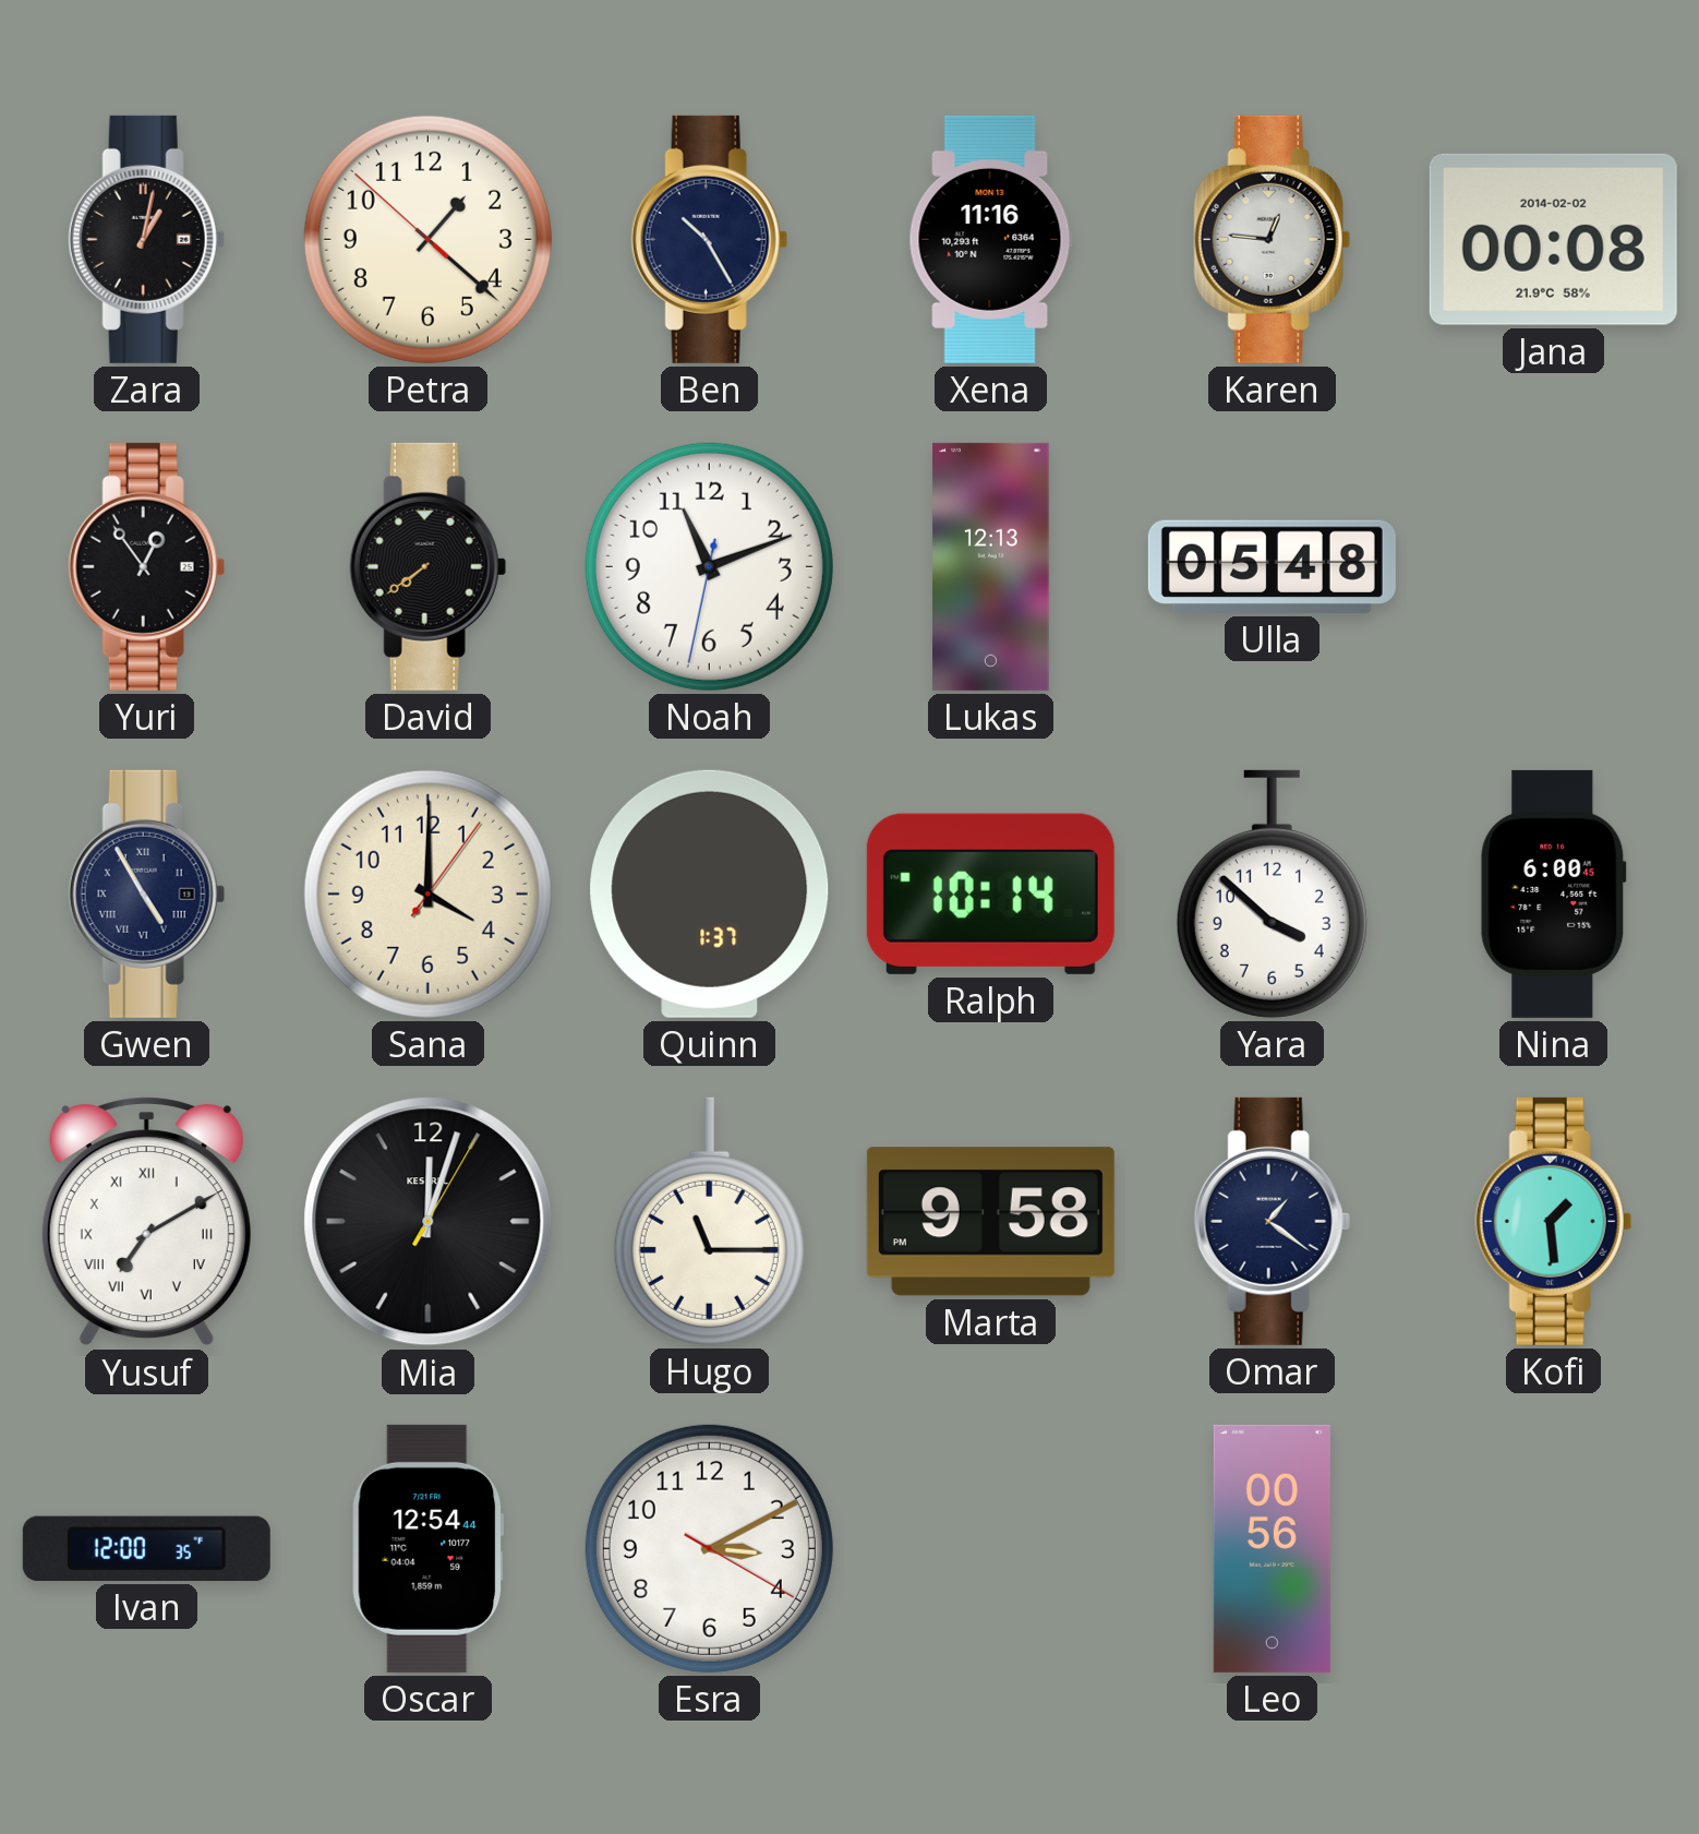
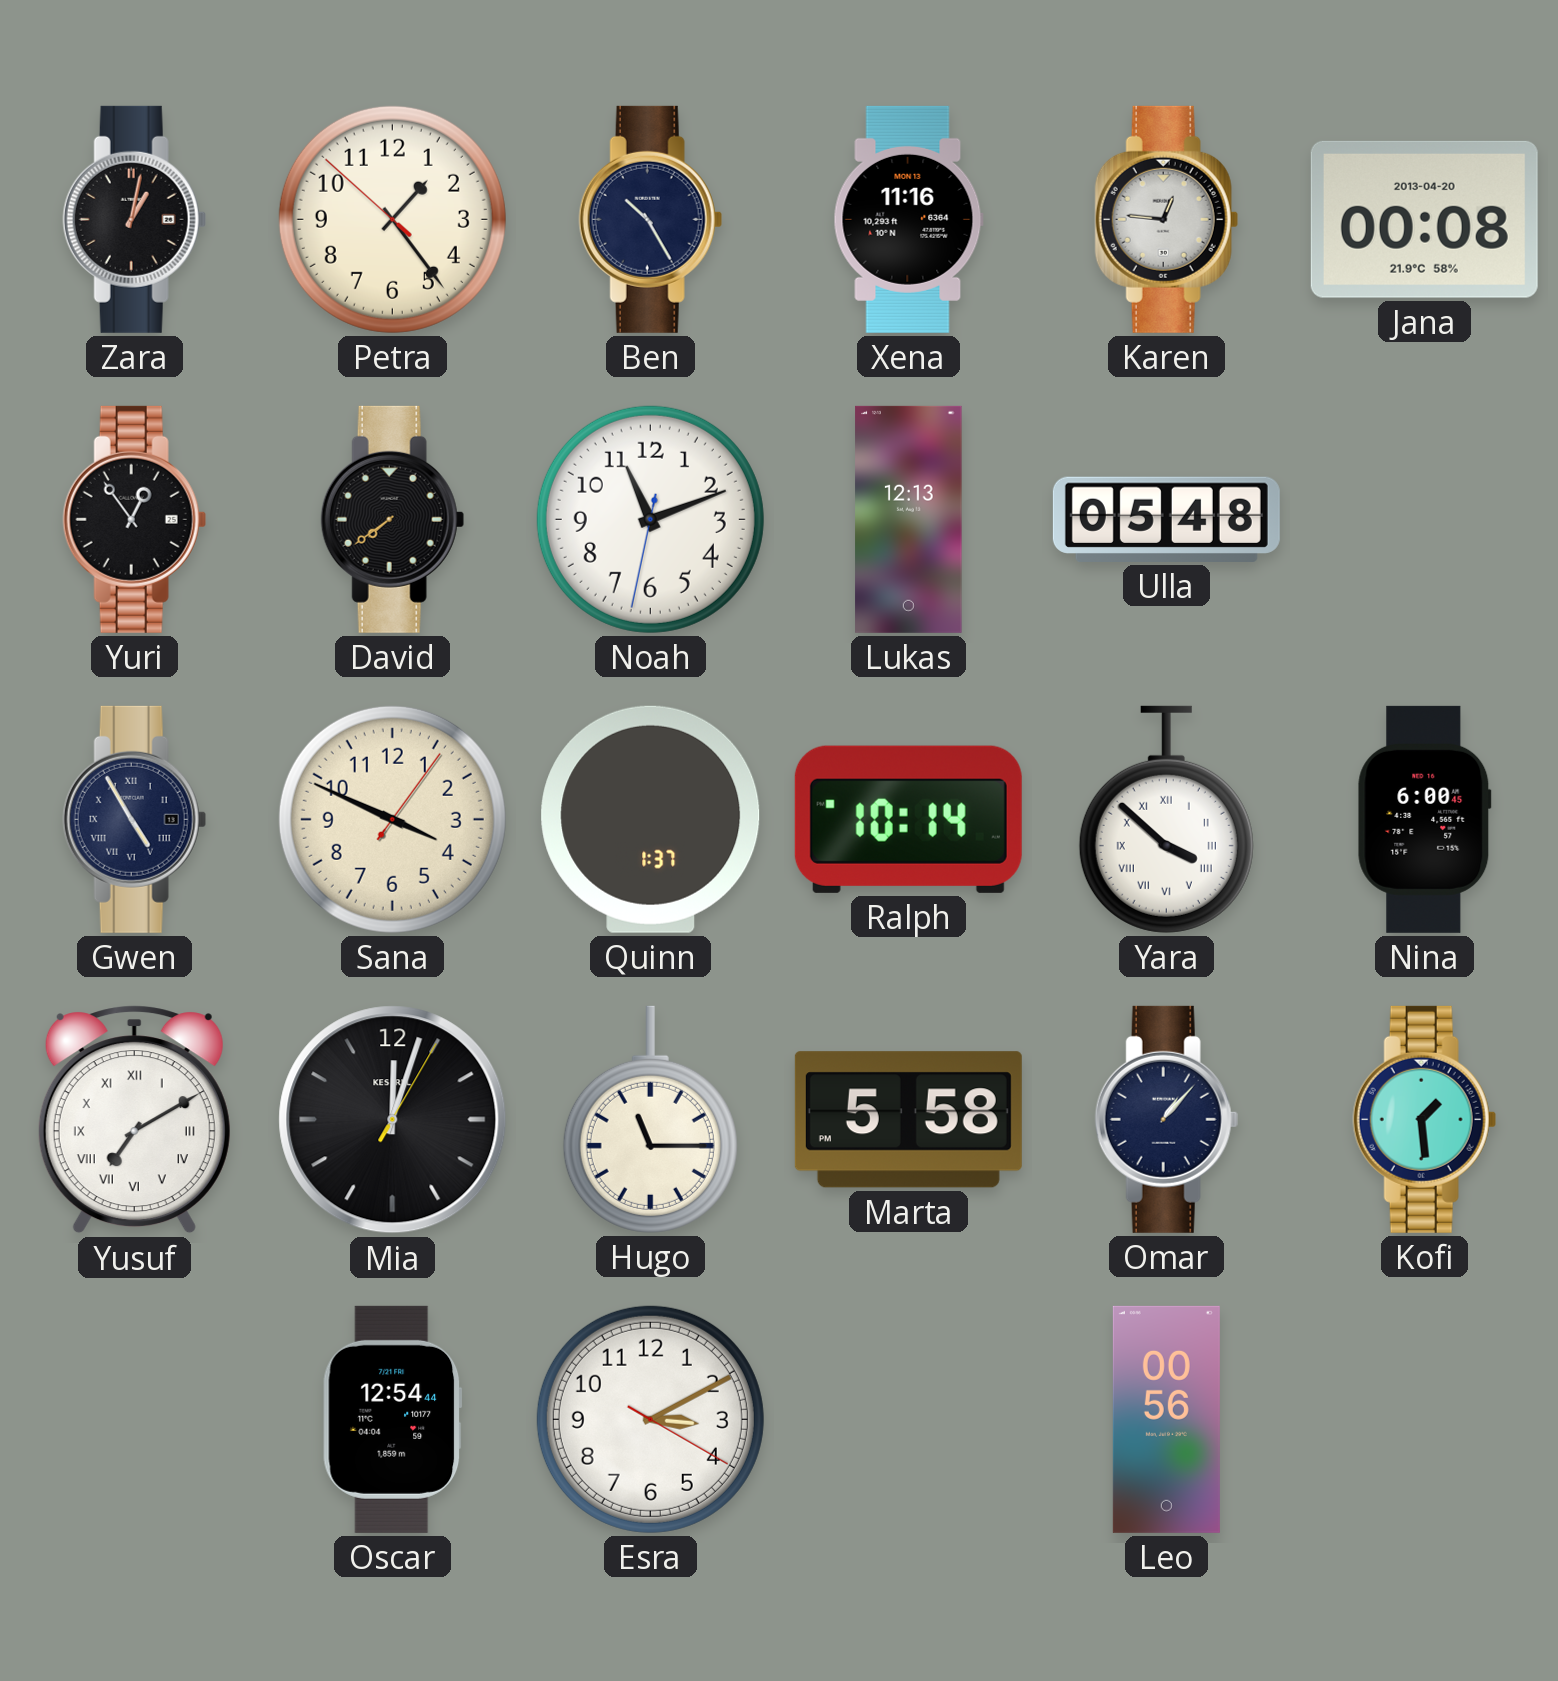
Petra: 1:21 -> 1:23 (392, 219)
Jana date: 2014-02-02 -> 2013-04-20 (1424, 219)
Sana: 4:00 -> 3:49 (392, 819)
Yara numerals: Arabic -> Roman (1166, 819)
Marta: 9:58 -> 5:58 (908, 1120)
Omar: 1:21 -> 1:07 (1166, 1119)
Ivan: 12:00 -> none (146, 1548)
